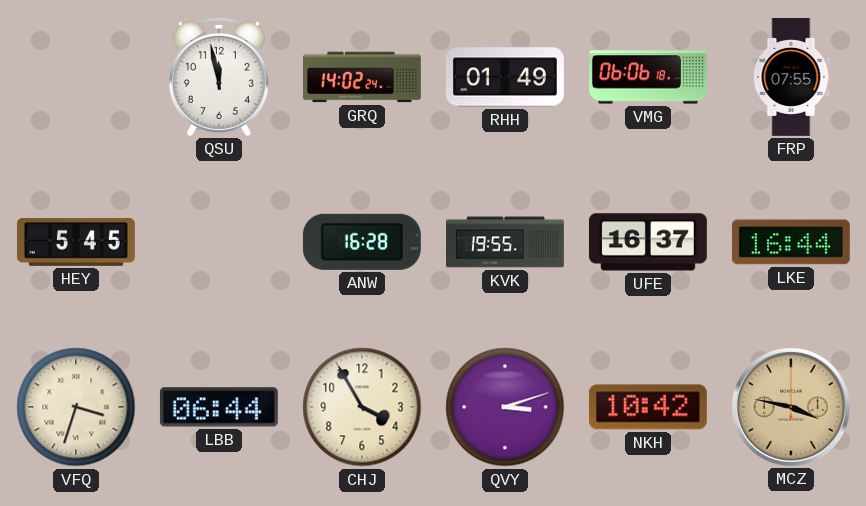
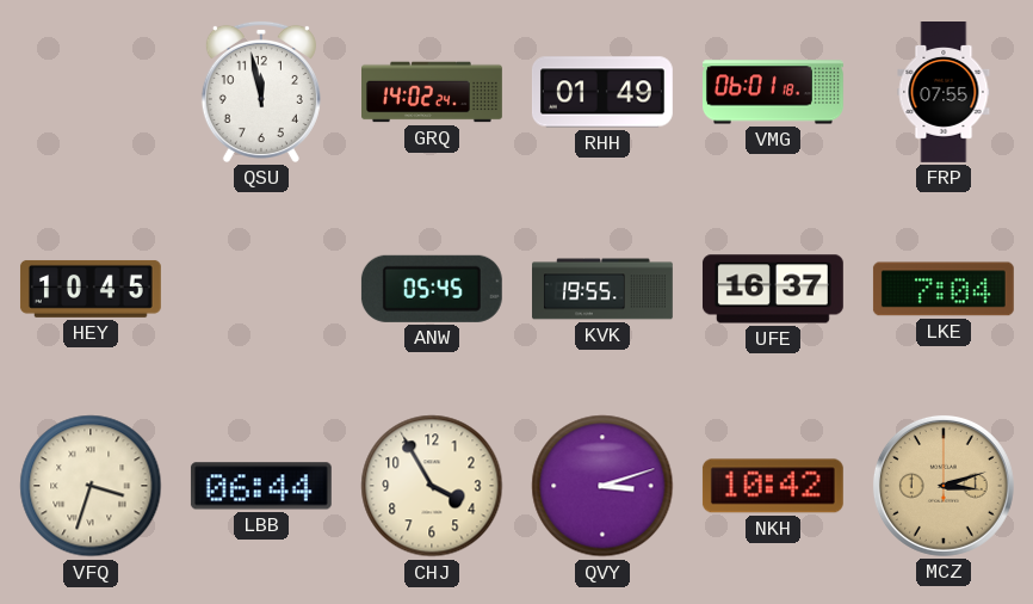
VMG: 06:06 -> 06:01 (774, 92)
HEY: 5:45 -> 10:45 (91, 289)
ANW: 16:28 -> 05:45 (432, 289)
LKE: 16:44 -> 7:04 (944, 289)
MCZ: 3:47 -> 3:12 (944, 486)
